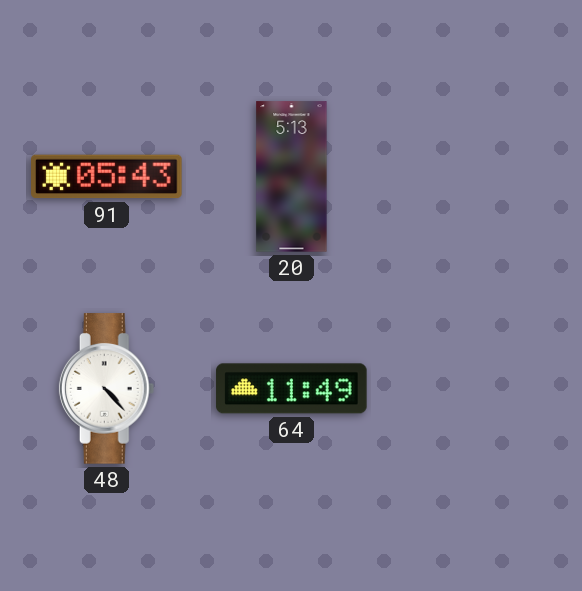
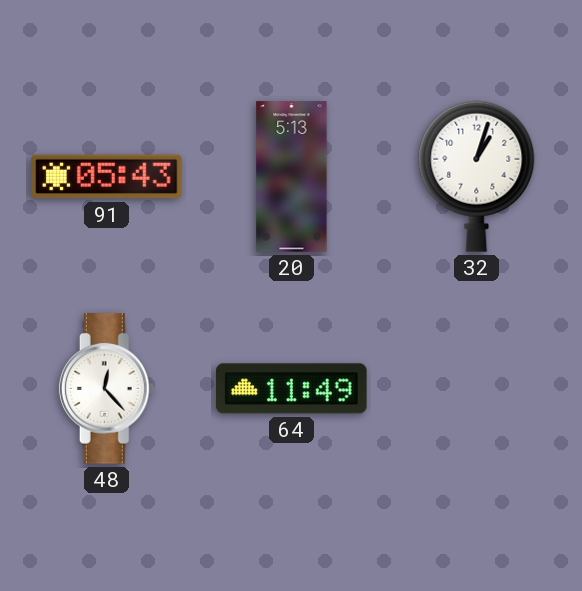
32: none -> 1:03 (477, 176)
48: 4:23 -> 12:23 (107, 389)
